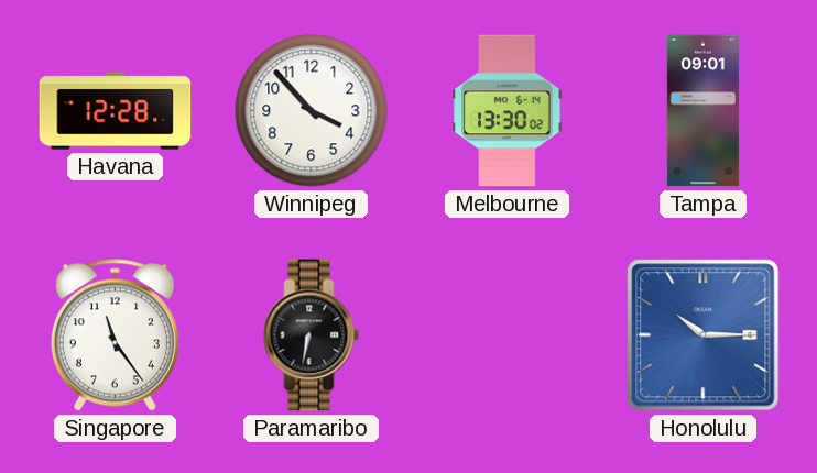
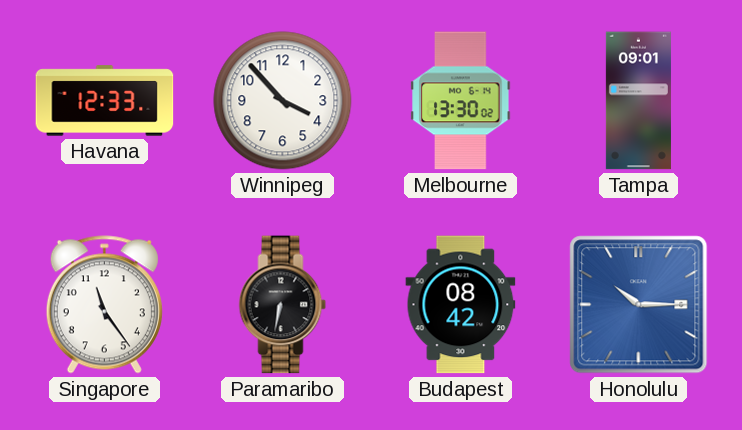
Havana: 12:28 -> 12:33 (105, 101)
Budapest: none -> 08:42 (461, 305)
